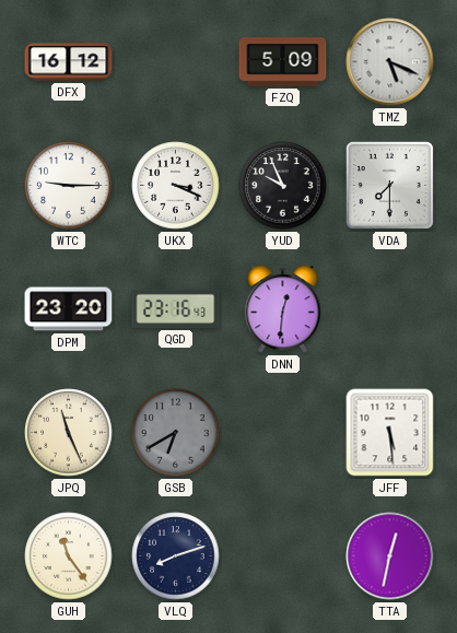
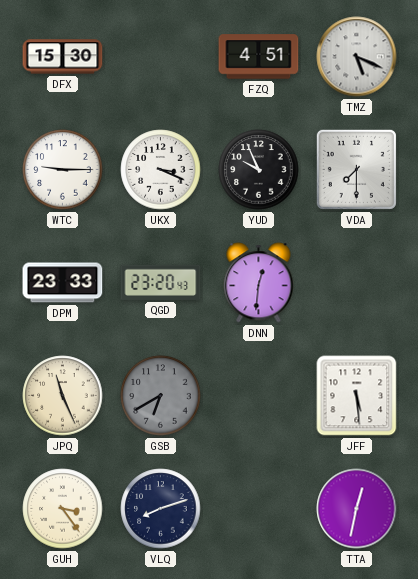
DFX: 16:12 -> 15:30 (63, 57)
FZQ: 5:09 -> 4:51 (259, 57)
DPM: 23:20 -> 23:33 (63, 283)
QGD: 23:16 -> 23:20 (161, 282)
GUH: 11:24 -> 3:24 (63, 509)
